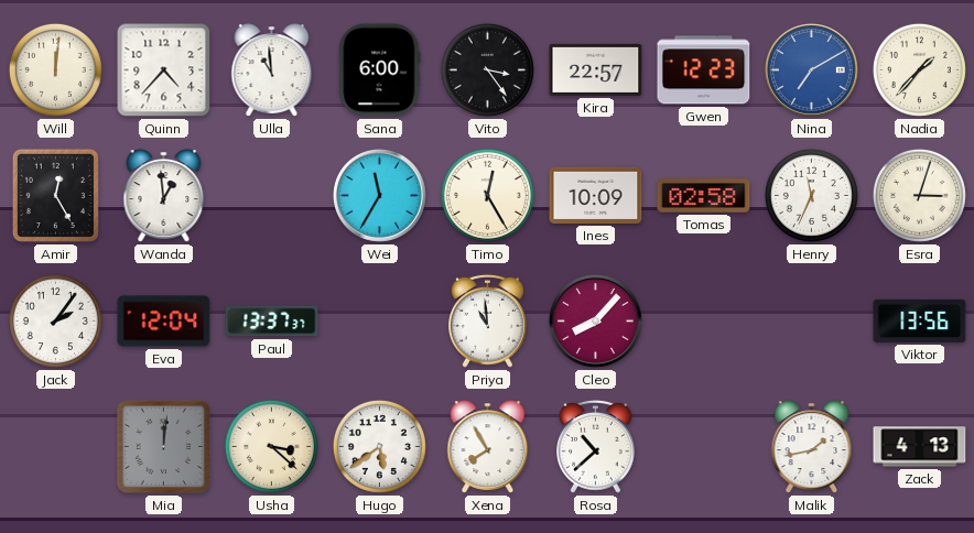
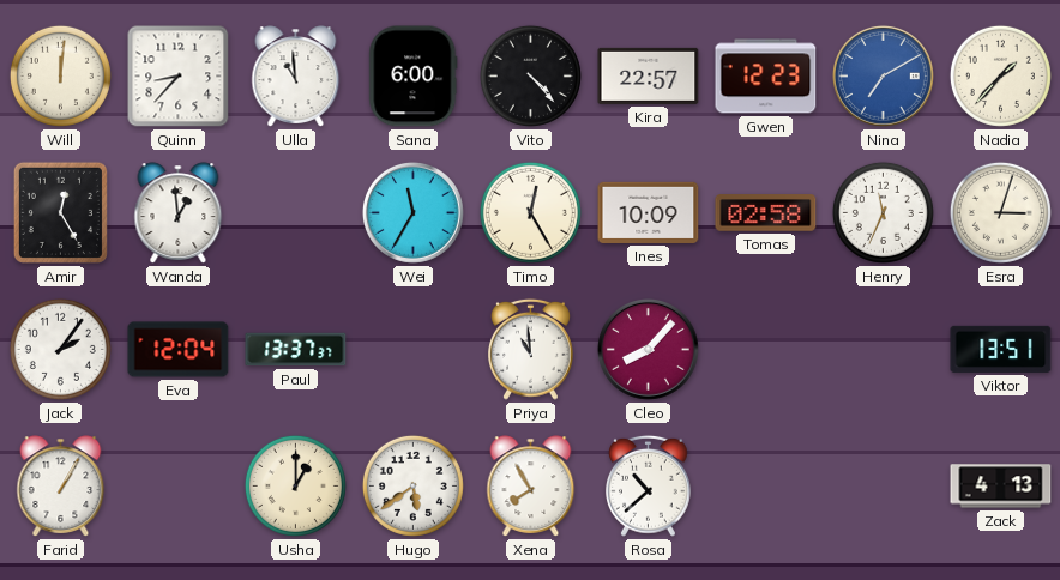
Quinn: 4:37 -> 8:37 (179, 77)
Vito: 3:24 -> 4:23 (530, 75)
Viktor: 13:56 -> 13:51 (1001, 349)
Farid: none -> 1:05 (61, 487)
Mia: 12:01 -> none (163, 446)
Usha: 3:22 -> 1:00 (295, 485)
Malik: 1:43 -> none (812, 447)
